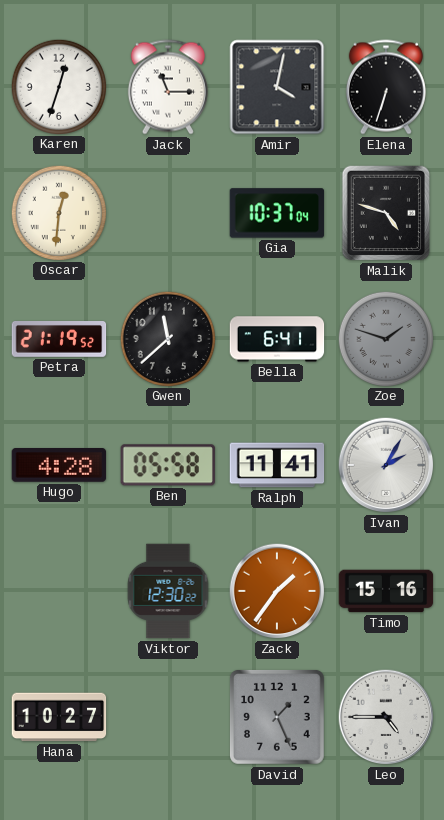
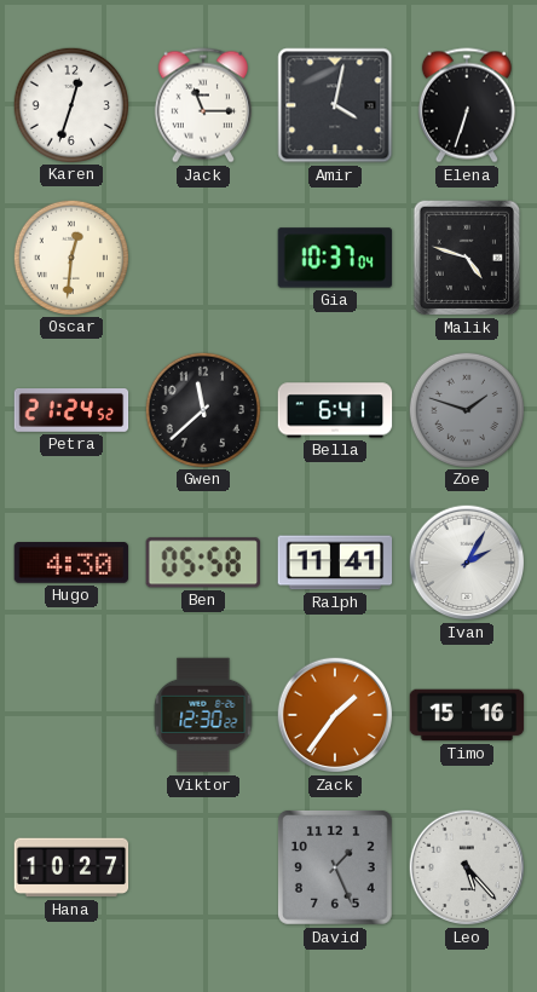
Petra: 21:19 -> 21:24 (71, 411)
Hugo: 4:28 -> 4:30 (71, 564)
Leo: 4:45 -> 5:23 (467, 867)
